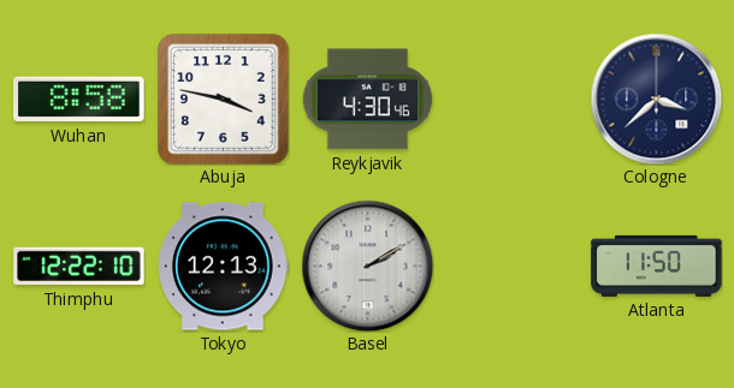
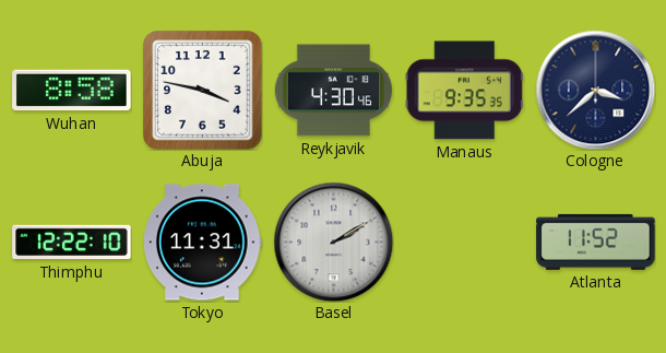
Manaus: none -> 9:35 (464, 91)
Tokyo: 12:13 -> 11:31 (203, 243)
Atlanta: 11:50 -> 11:52 (596, 242)
